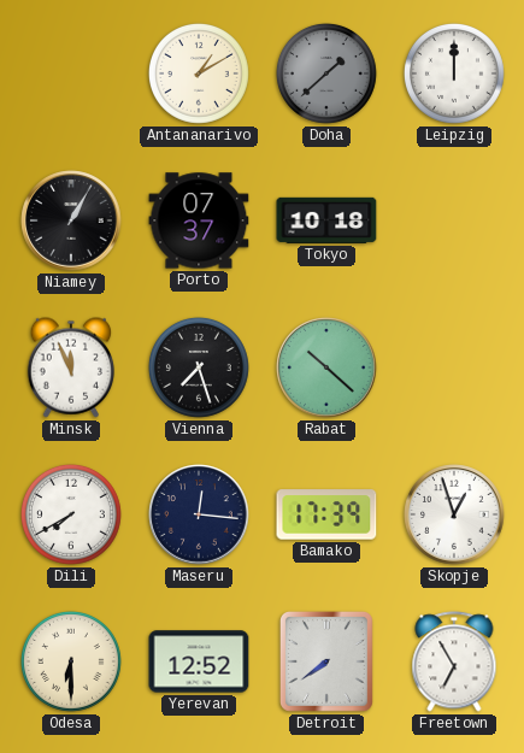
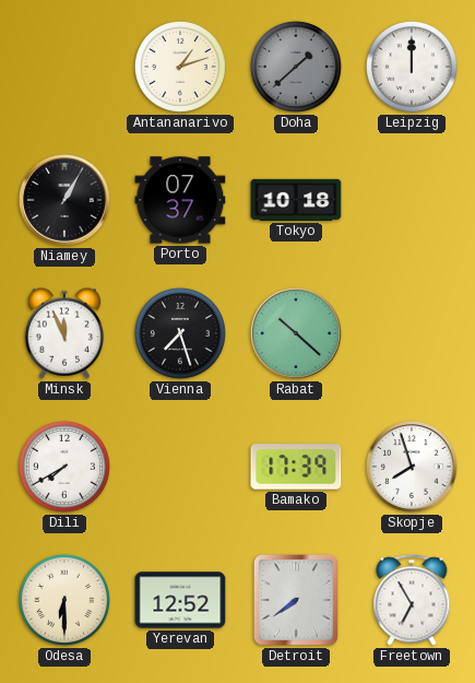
Antananarivo: 1:10 -> 1:12 (180, 67)
Maseru: 12:16 -> none (199, 514)
Skopje: 12:57 -> 7:57 (412, 467)
